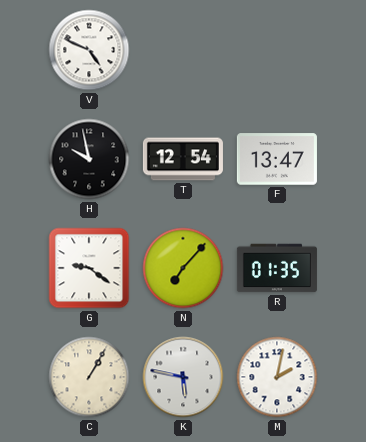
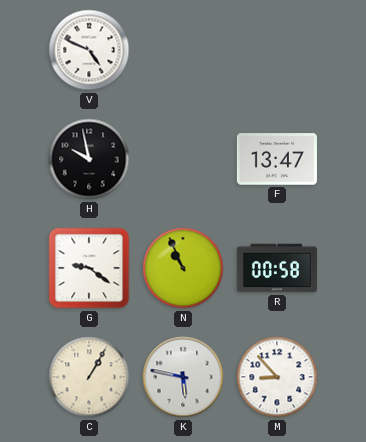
T: 12:54 -> none (183, 159)
N: 7:07 -> 10:56 (183, 268)
R: 01:35 -> 00:58 (277, 268)
M: 2:02 -> 8:53 (277, 377)
